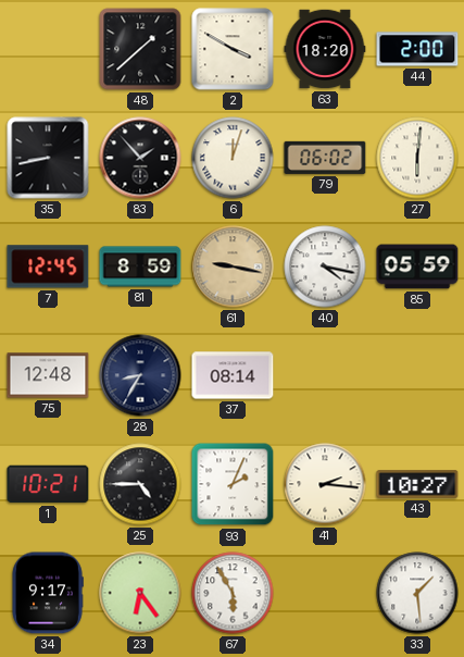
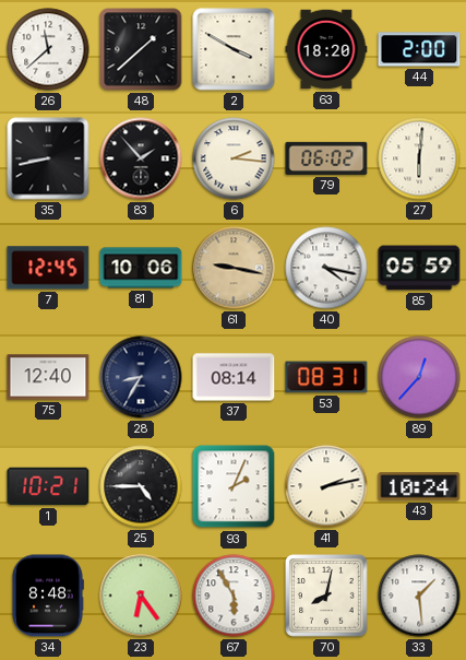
26: none -> 11:38 (48, 49)
6: 12:03 -> 2:16 (234, 158)
81: 8:59 -> 10:06 (141, 268)
75: 12:48 -> 12:40 (48, 377)
53: none -> 08:31 (326, 377)
89: none -> 12:37 (419, 377)
41: 2:16 -> 2:13 (326, 486)
43: 10:27 -> 10:24 (419, 486)
34: 9:17 -> 8:48 (48, 596)
70: none -> 8:02 (327, 597)
